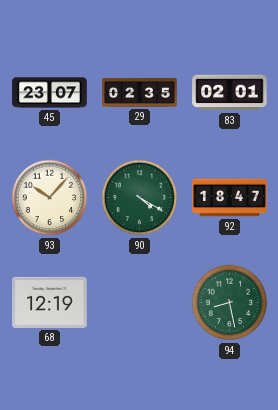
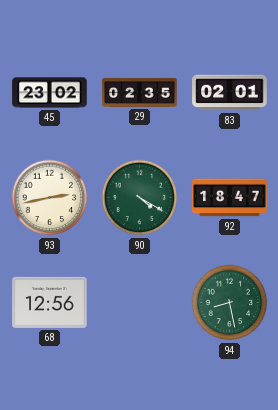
45: 23:07 -> 23:02 (50, 93)
93: 10:07 -> 2:43 (50, 198)
68: 12:19 -> 12:56 (50, 302)
